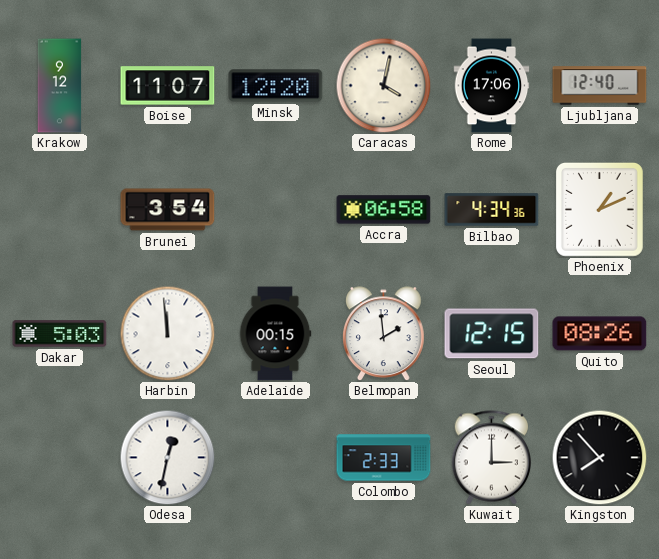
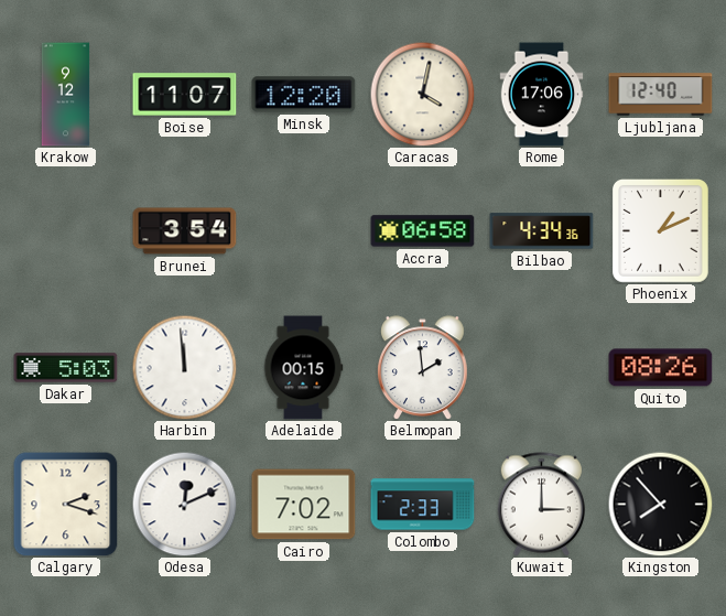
Seoul: 12:15 -> none (492, 334)
Calgary: none -> 2:18 (66, 505)
Odesa: 12:32 -> 12:11 (184, 504)
Cairo: none -> 7:02 (304, 505)
